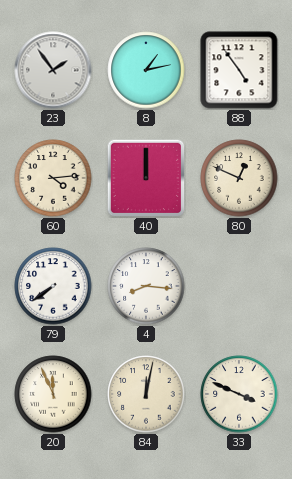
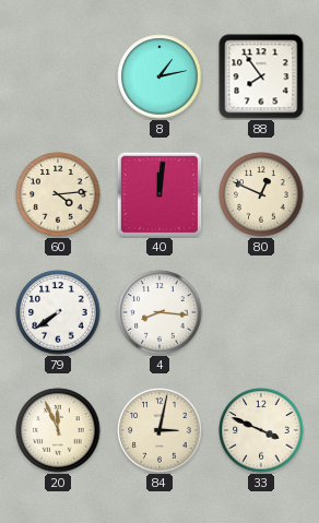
23: 1:54 -> none (53, 70)
88: 4:54 -> 7:54 (261, 76)
40: 12:00 -> 12:01 (159, 194)
84: 12:02 -> 3:02 (159, 430)
